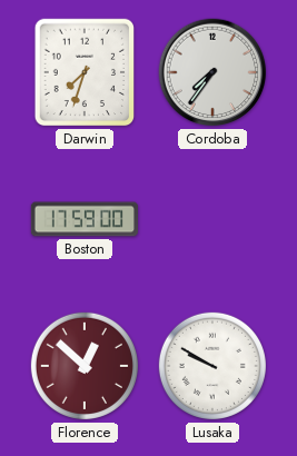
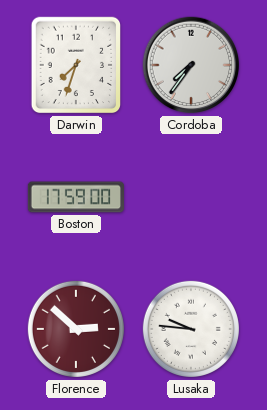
Florence: 12:52 -> 2:52 (76, 329)
Lusaka: 9:50 -> 9:46 (191, 329)
